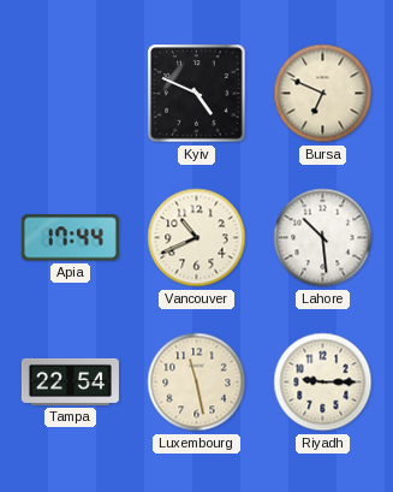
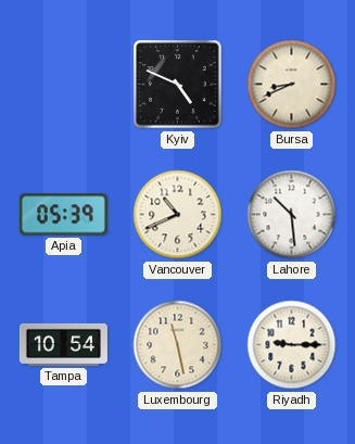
Bursa: 6:49 -> 8:41 (292, 85)
Apia: 17:44 -> 05:39 (63, 215)
Tampa: 22:54 -> 10:54 (63, 344)
